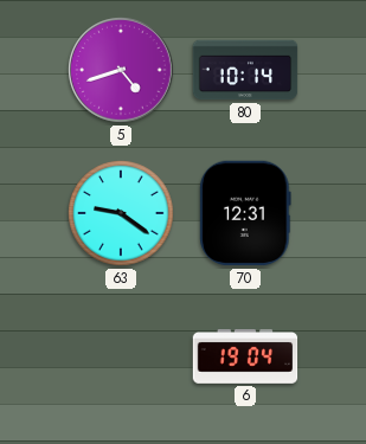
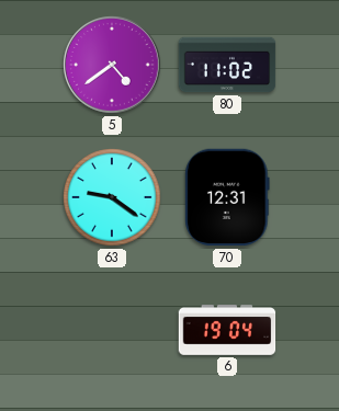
5: 4:42 -> 4:39 (112, 65)
80: 10:14 -> 11:02 (227, 65)
